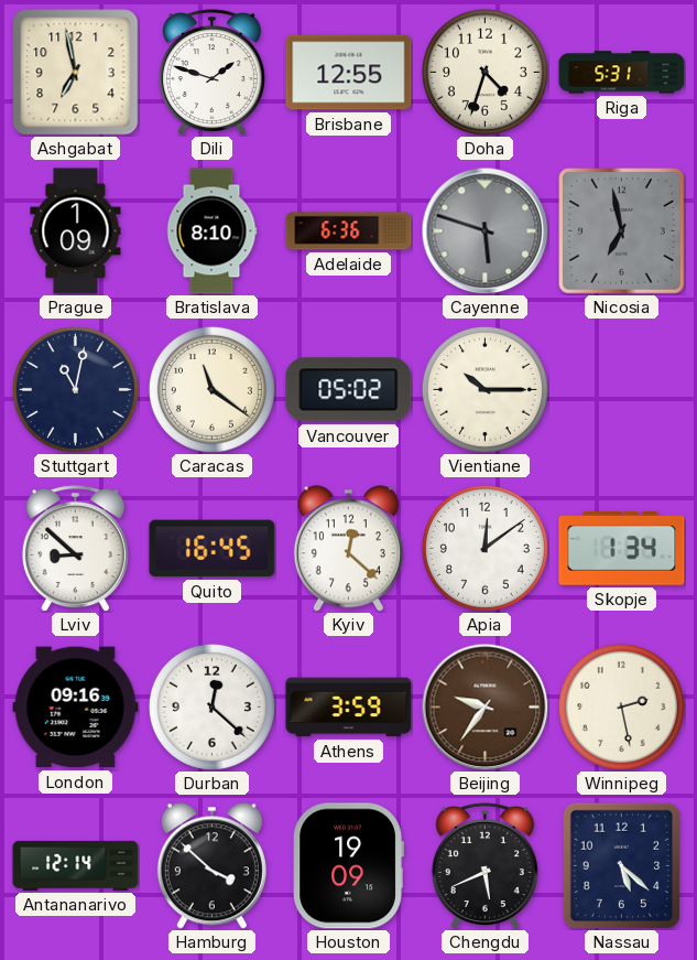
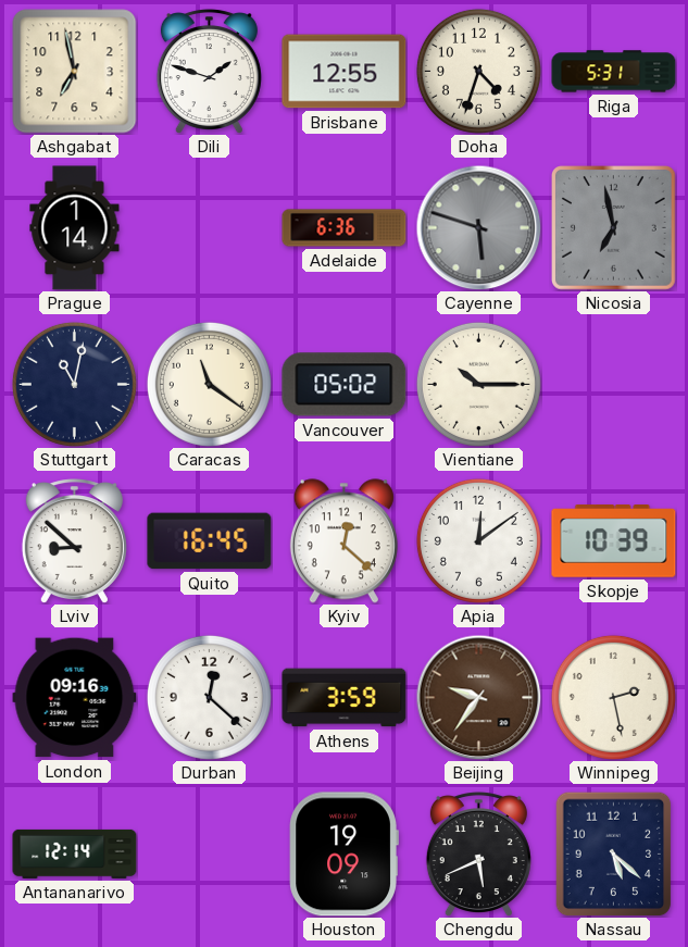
Prague: 1:09 -> 1:14 (75, 228)
Bratislava: 8:10 -> none (211, 231)
Skopje: 1:34 -> 10:39 (614, 541)
Hamburg: 3:52 -> none (211, 866)
